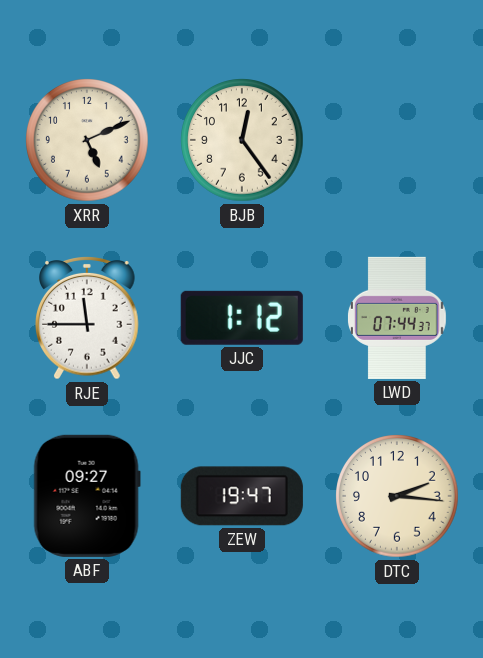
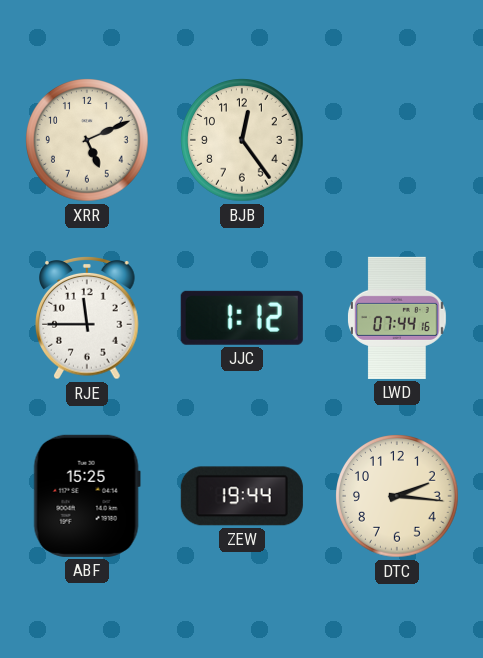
LWD: 07:44:37 -> 07:44:16 (397, 318)
ABF: 09:27 -> 15:25 (87, 496)
ZEW: 19:47 -> 19:44 (242, 496)
